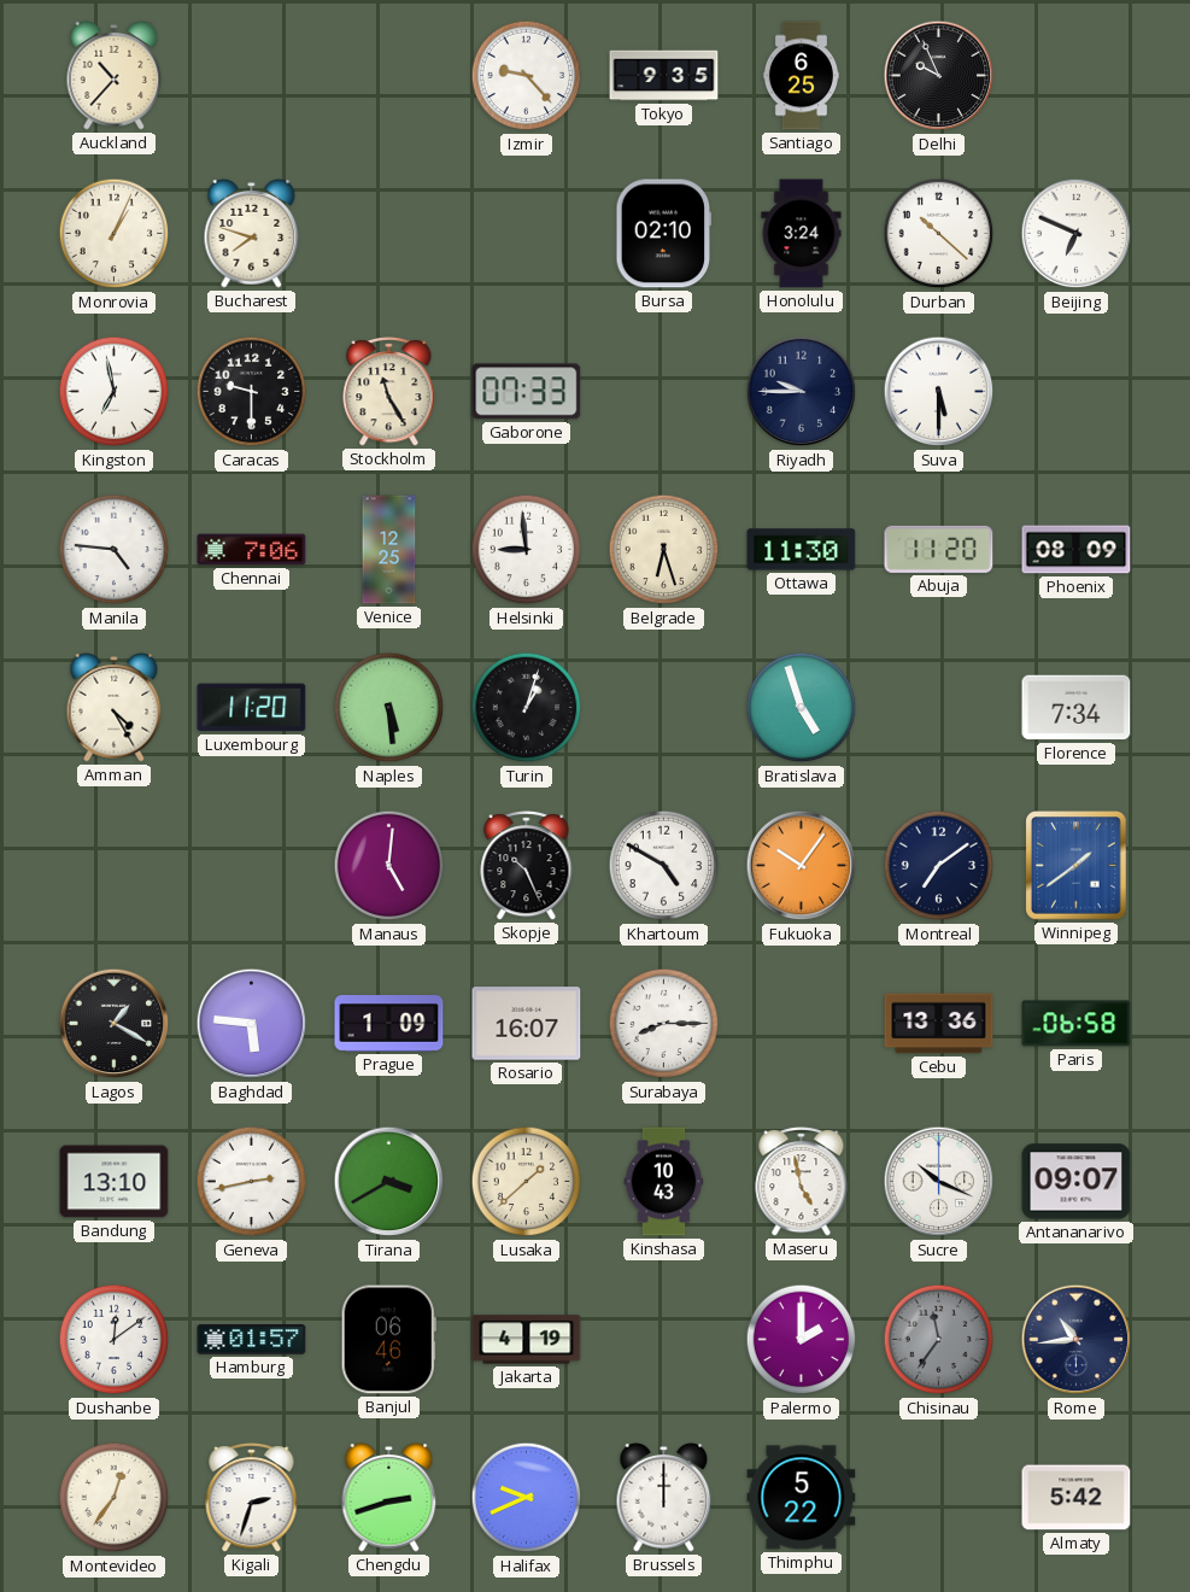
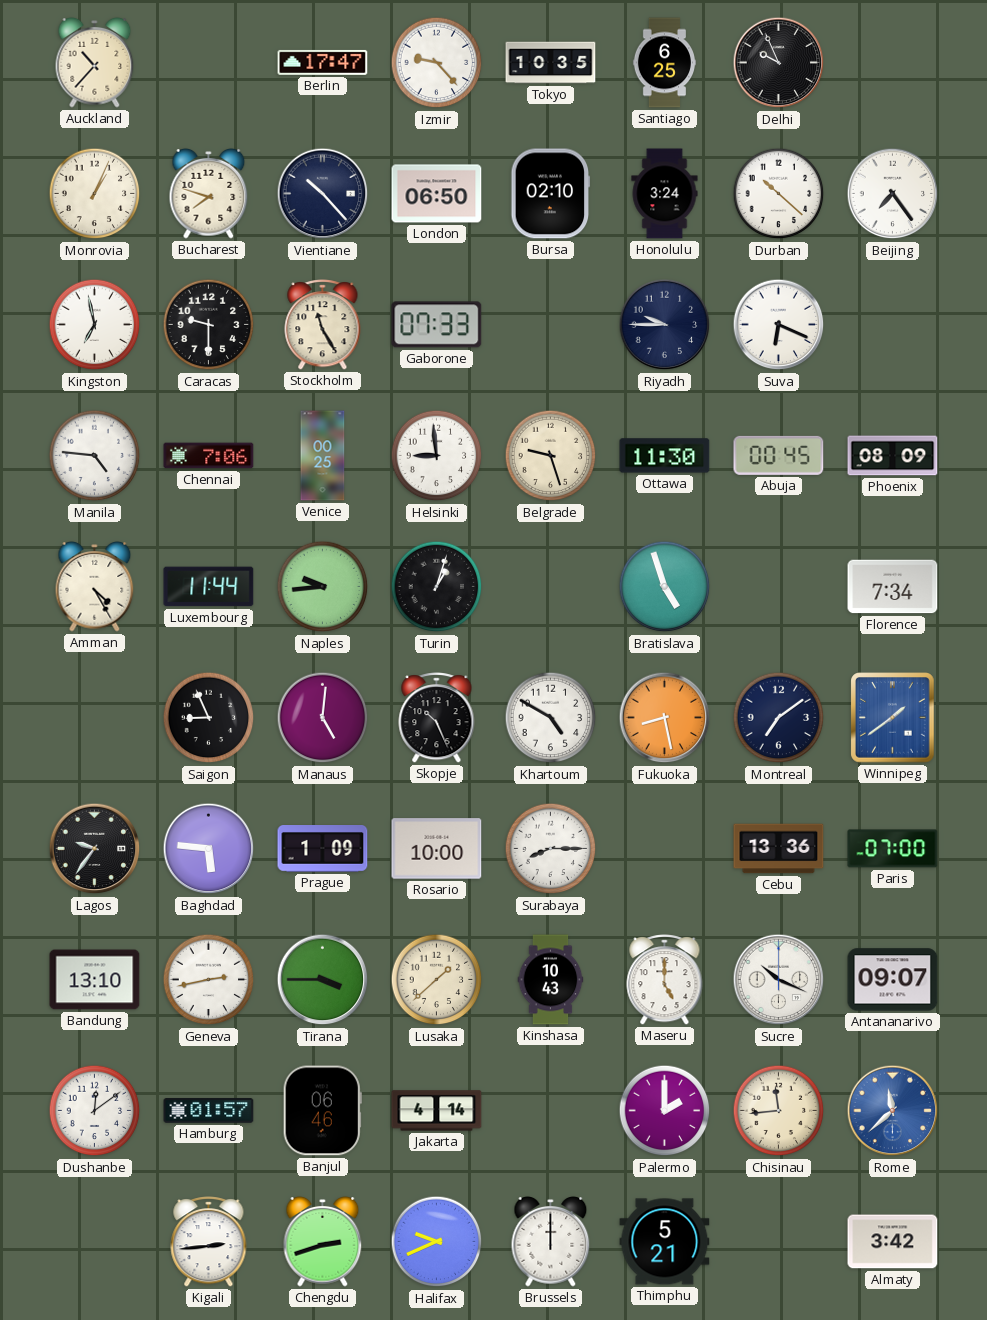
Berlin: none -> 17:47 (323, 62)
Tokyo: 9:35 -> 10:35 (551, 63)
Vientiane: none -> 10:23 (323, 194)
London: none -> 06:50 (437, 194)
Beijing: 6:49 -> 7:24 (893, 194)
Suva: 5:30 -> 6:19 (779, 325)
Venice: 12:25 -> 00:25 (323, 456)
Belgrade: 6:27 -> 9:27 (551, 456)
Abuja: 11:20 -> 00:45 (779, 455)
Luxembourg: 11:20 -> 11:44 (209, 587)
Naples: 5:29 -> 9:44 (323, 587)
Saigon: none -> 8:56 (209, 718)
Fukuoka: 10:06 -> 8:28 (665, 718)
Lagos: 1:20 -> 9:36 (95, 849)
Rosario: 16:07 -> 10:00 (437, 849)
Paris: 06:58 -> 07:00 (893, 849)
Tirana: 3:40 -> 3:45 (323, 980)
Maseru: 4:58 -> 5:00 (665, 980)
Jakarta: 4:19 -> 4:14 (437, 1111)
Chisinau: 11:36 -> 11:44 (779, 1111)
Chisinau dial: grey -> cream (779, 1111)
Rome: 10:44 -> 11:38 (893, 1111)
Rome dial: navy -> blue (893, 1111)
Montevideo: 12:36 -> none (115, 1498)
Kigali: 2:33 -> 2:44 (209, 1242)
Thimphu: 5:22 -> 5:21 (665, 1242)
Almaty: 5:42 -> 3:42 (893, 1242)
